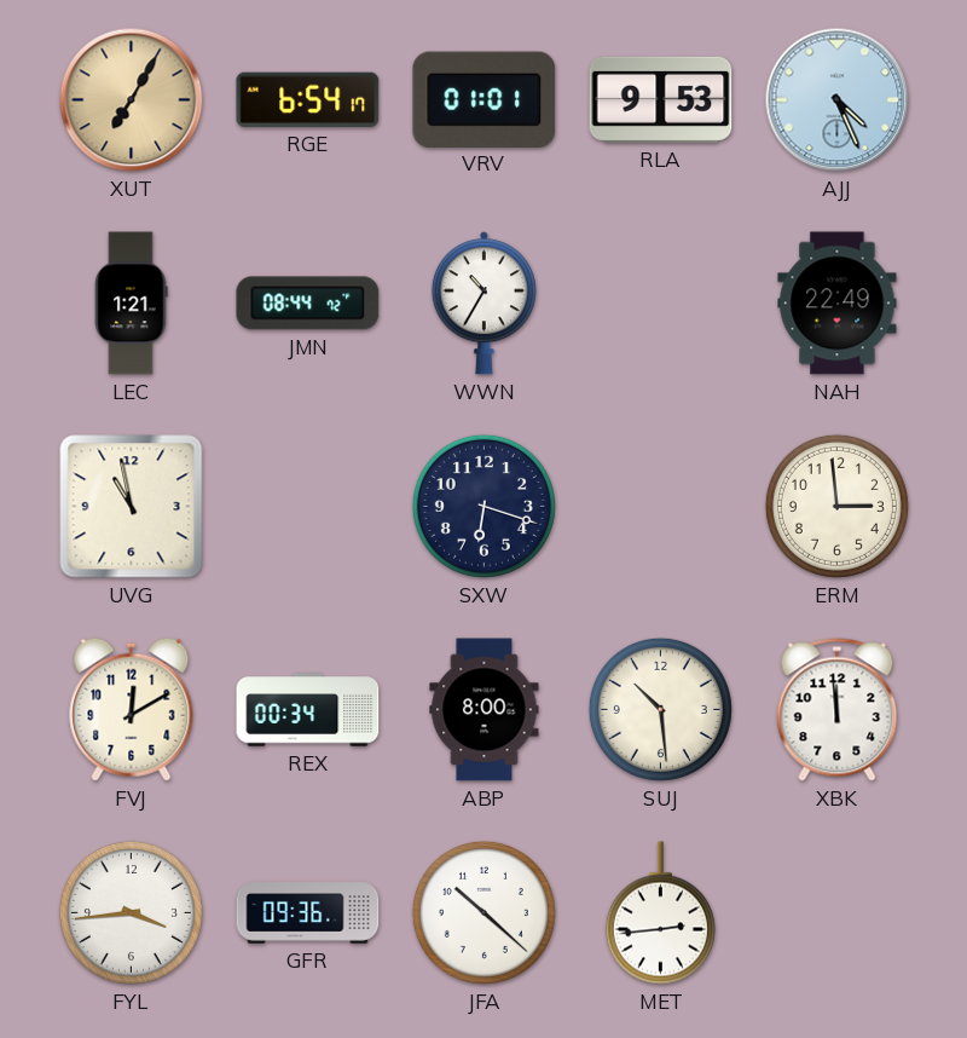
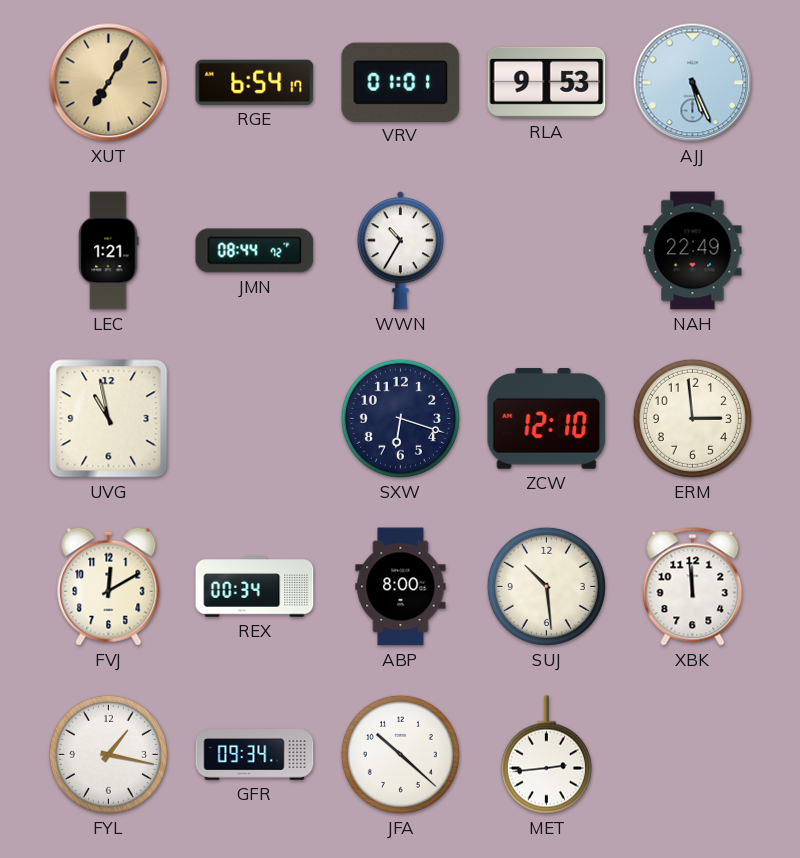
AJJ: 4:26 -> 5:26 (693, 83)
ZCW: none -> 12:10 (547, 419)
FYL: 3:44 -> 1:17 (108, 754)
GFR: 09:36 -> 09:34 (255, 755)
